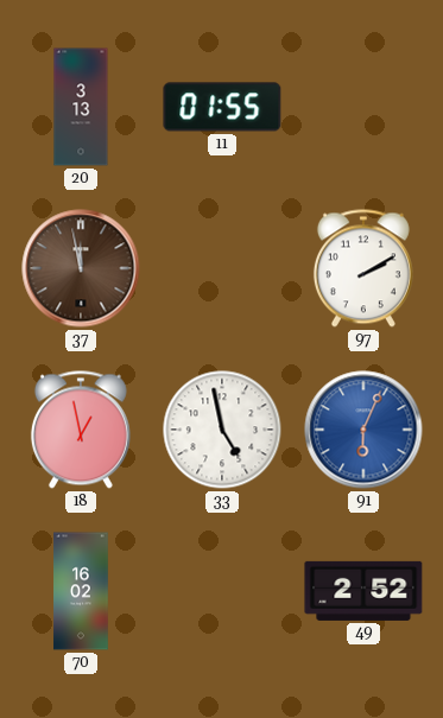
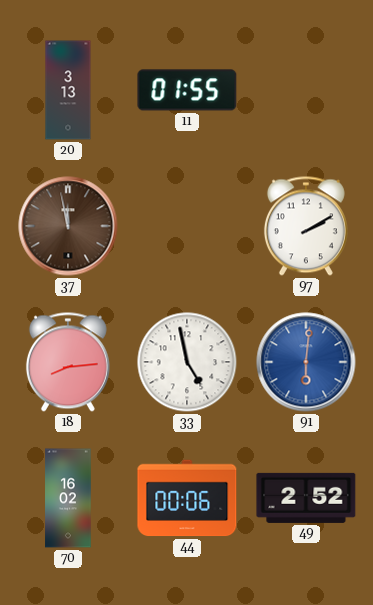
18: 12:58 -> 8:14 (68, 362)
91: 6:04 -> 6:01 (306, 362)
44: none -> 00:06 (187, 498)
